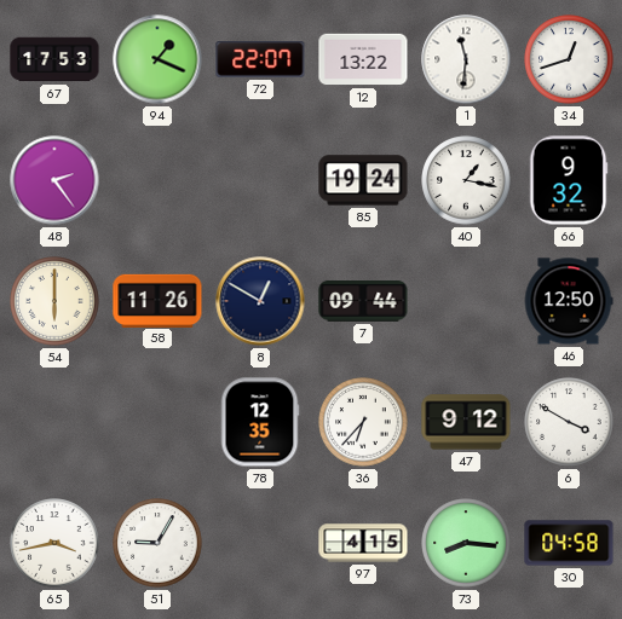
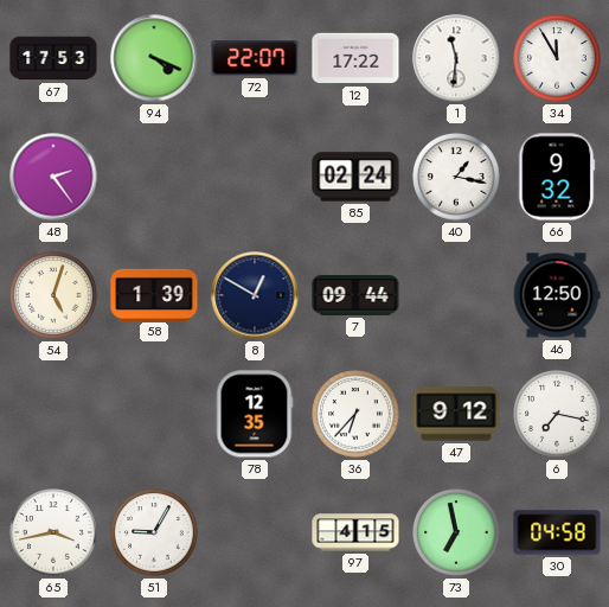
94: 1:19 -> 4:19 (154, 58)
12: 13:22 -> 17:22 (355, 58)
34: 12:42 -> 11:55 (557, 58)
85: 19:24 -> 02:24 (355, 177)
54: 6:00 -> 5:03 (53, 295)
58: 11:26 -> 1:39 (154, 294)
6: 3:50 -> 7:17 (557, 414)
73: 8:16 -> 6:58 (456, 532)
